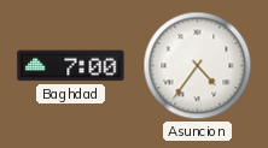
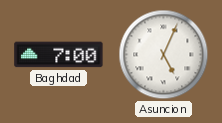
Asuncion: 4:36 -> 5:04 (164, 55)
